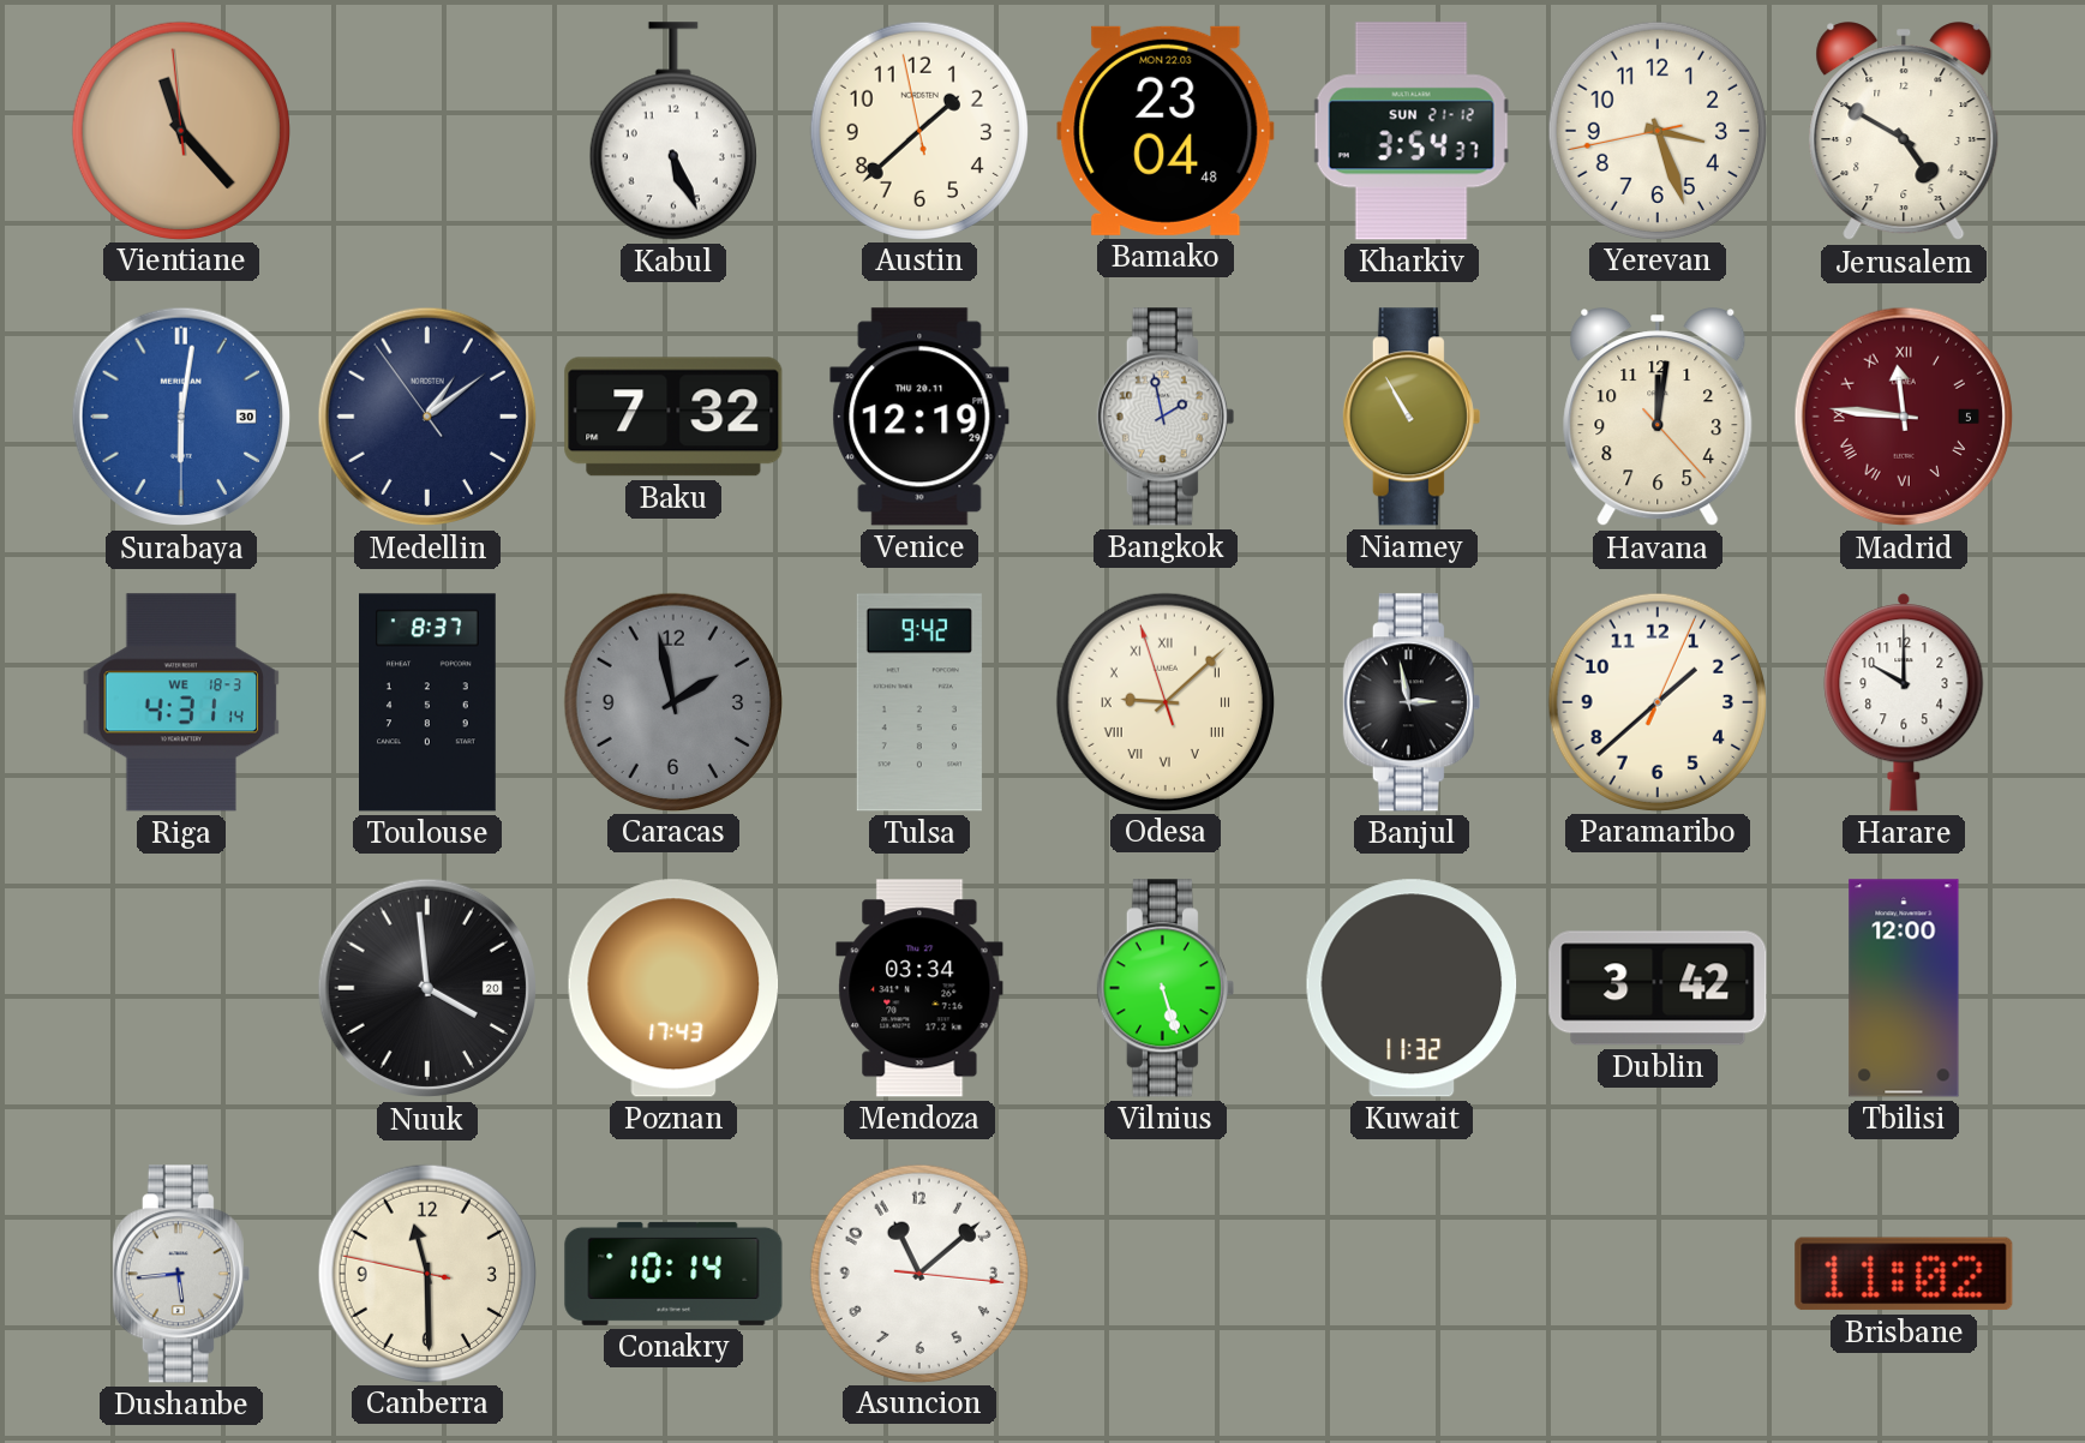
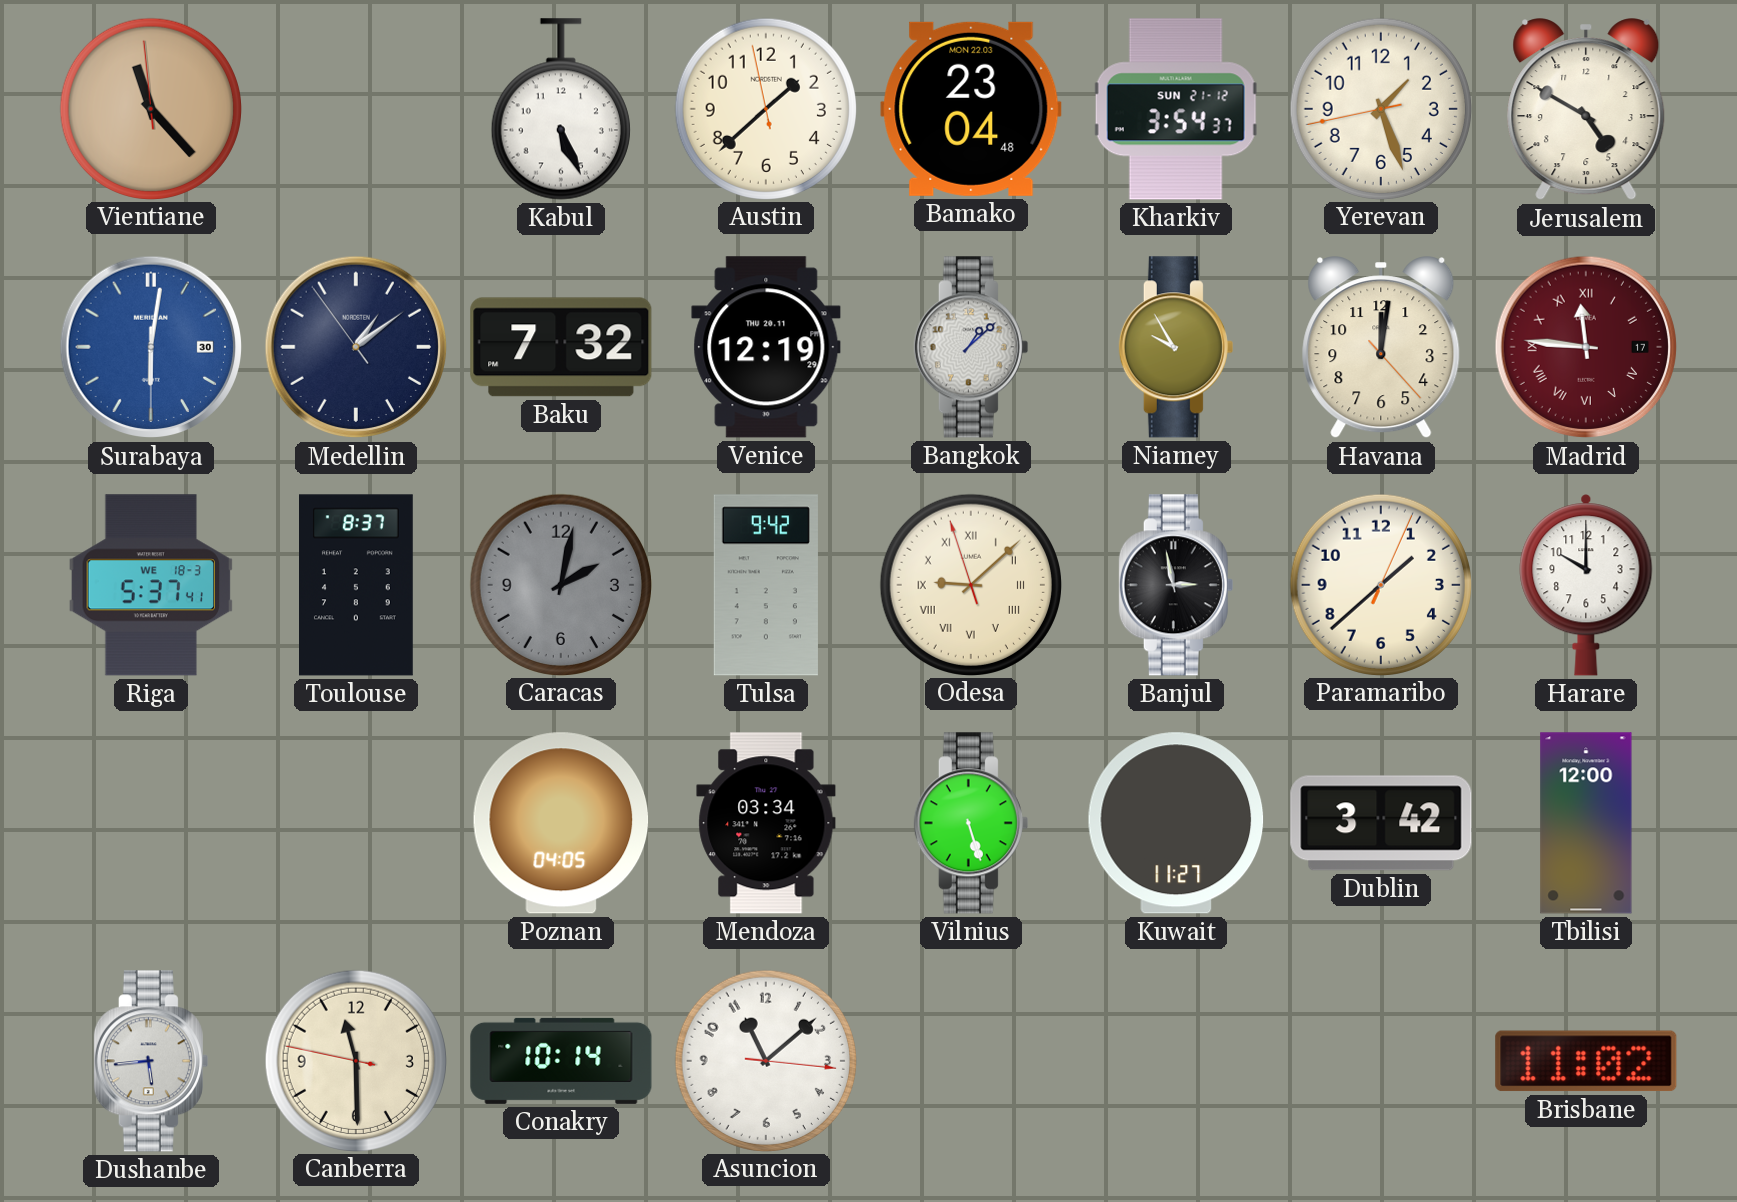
Yerevan: 3:26 -> 1:26 (1380, 108)
Bangkok: 1:58 -> 1:08 (971, 347)
Niamey: 10:55 -> 9:55 (1176, 347)
Madrid date: 5 -> 17 (1586, 347)
Riga: 4:31 -> 5:37 (150, 585)
Caracas: 1:58 -> 2:02 (560, 584)
Nuuk: 3:59 -> none (427, 988)
Poznan: 17:43 -> 04:05 (561, 823)
Kuwait: 11:32 -> 11:27 (1176, 823)
